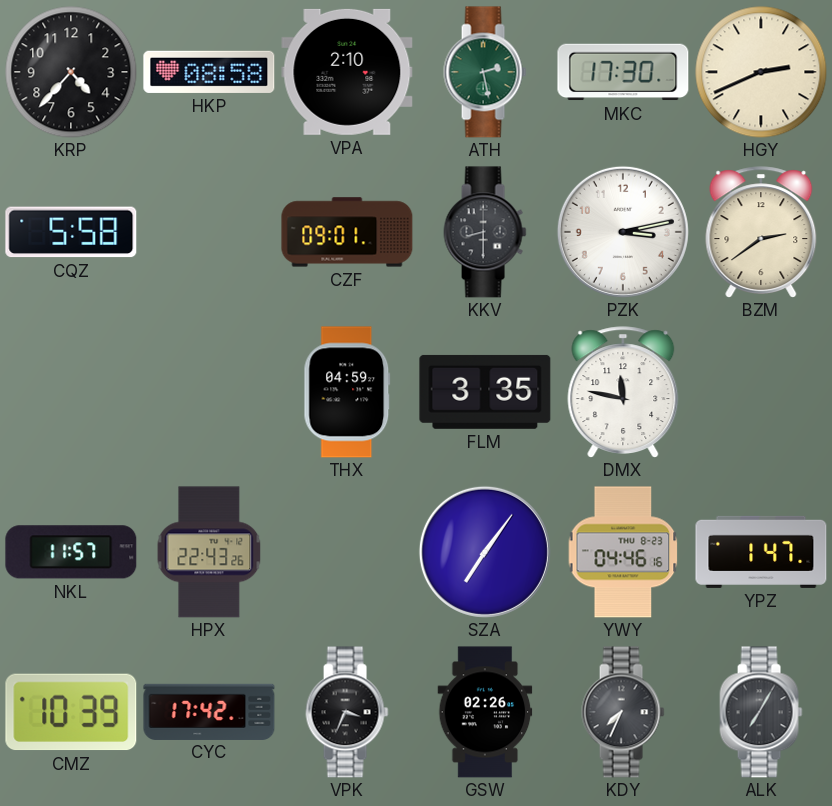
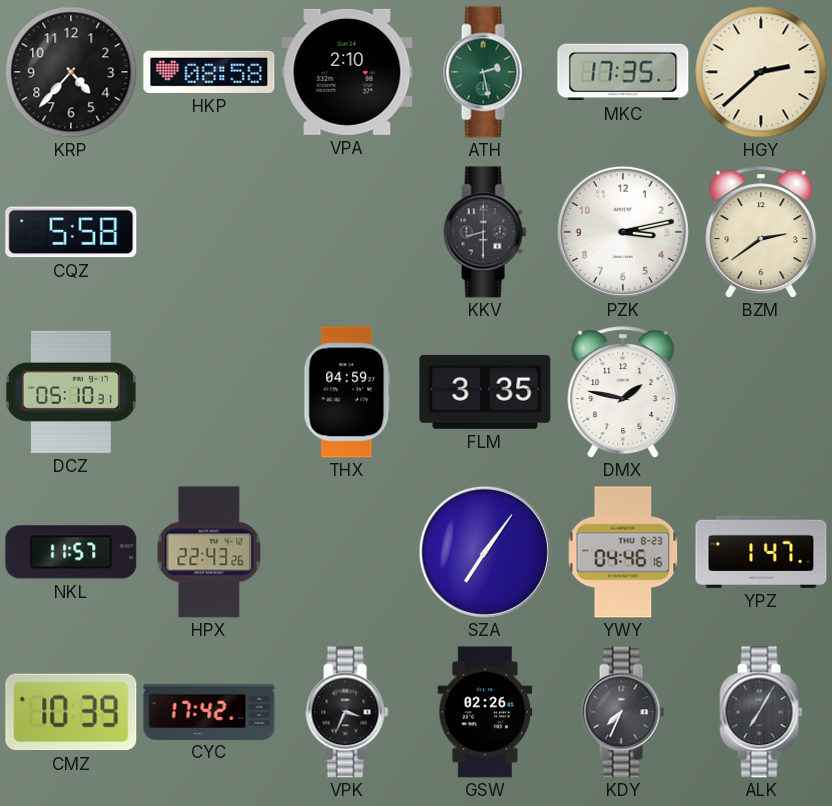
MKC: 17:30 -> 17:35 (623, 72)
HGY: 2:41 -> 2:38 (761, 72)
CZF: 09:01 -> none (347, 232)
DCZ: none -> 05:10 (71, 392)
DMX: 11:47 -> 1:47 (623, 392)
